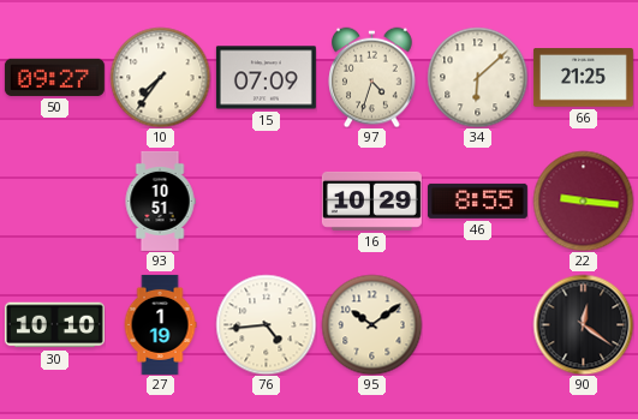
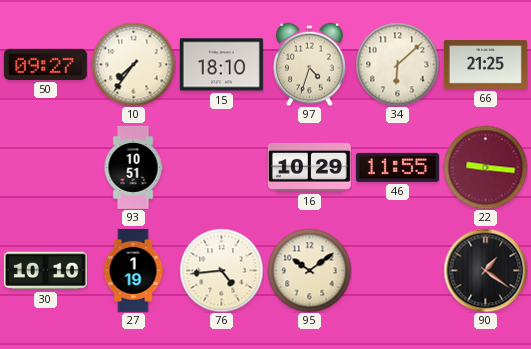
15: 07:09 -> 18:10 (221, 65)
46: 8:55 -> 11:55 (397, 167)
90: 12:21 -> 1:21 (485, 270)
